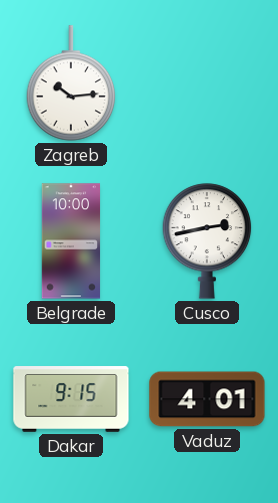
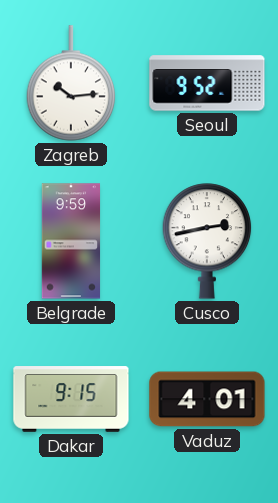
Seoul: none -> 9:52 (207, 83)
Belgrade: 10:00 -> 9:59 (71, 241)
